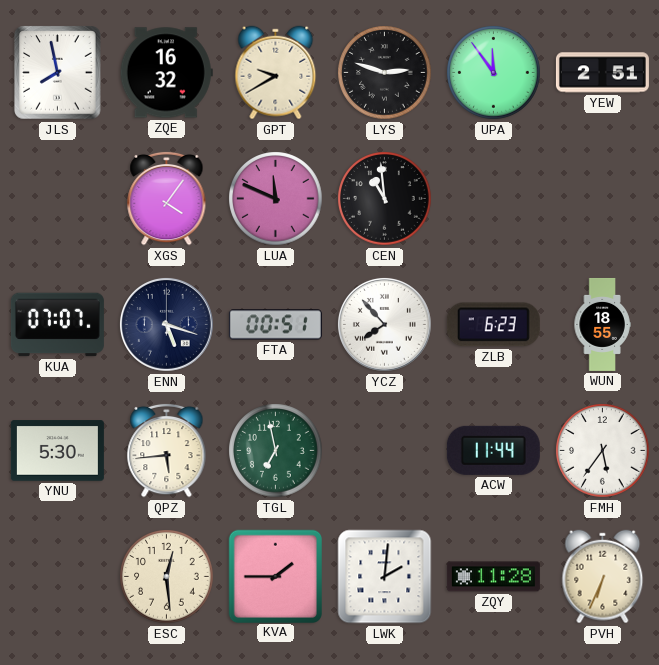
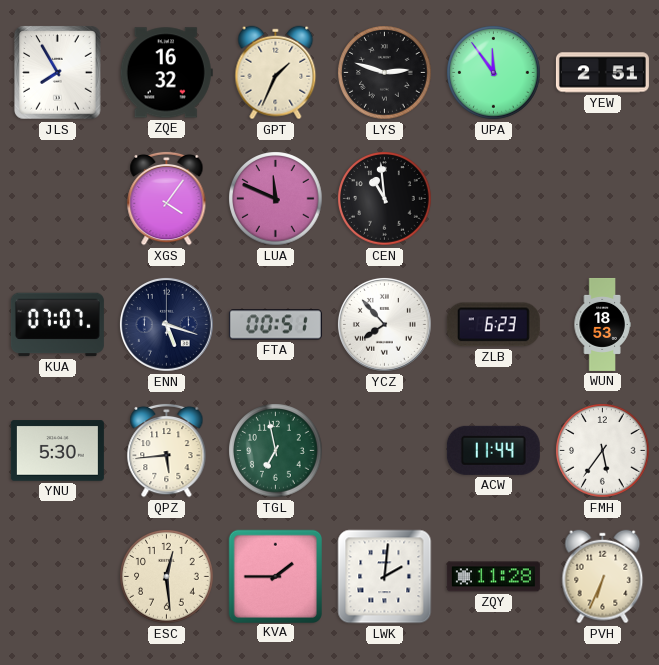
JLS: 7:58 -> 7:55 (58, 73)
GPT: 9:40 -> 1:34 (276, 73)
WUN: 18:55 -> 18:53 (602, 324)
